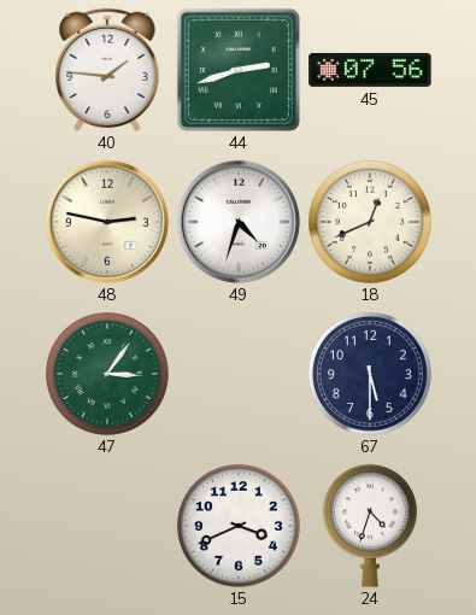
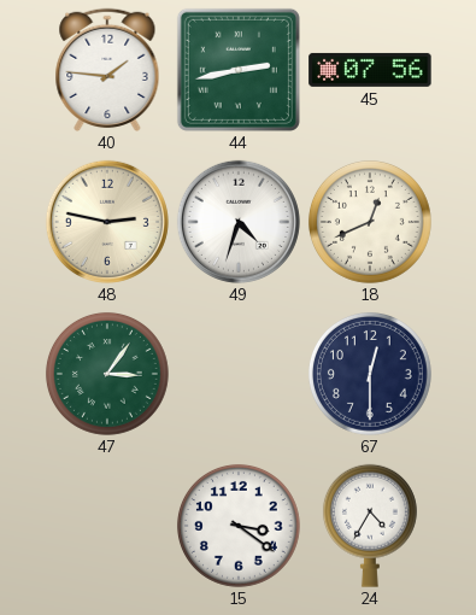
44: 2:42 -> 2:43 (239, 70)
67: 5:30 -> 12:30 (370, 374)
15: 3:41 -> 3:21 (239, 526)
24: 4:33 -> 4:35 (370, 526)
